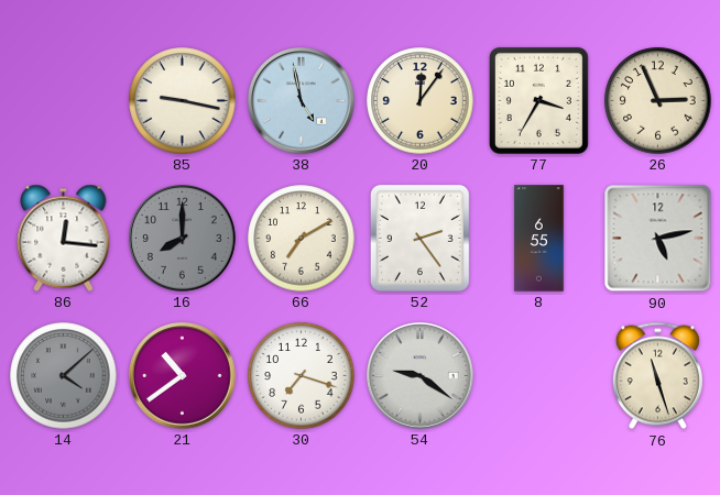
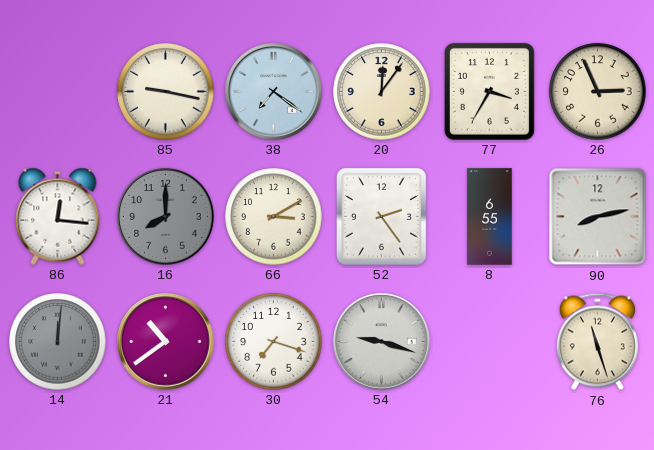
38: 4:58 -> 7:21 (274, 92)
66: 7:10 -> 3:10 (274, 217)
90: 5:13 -> 8:13 (598, 217)
14: 4:08 -> 12:01 (58, 342)
54: 9:21 -> 9:18 (382, 342)
